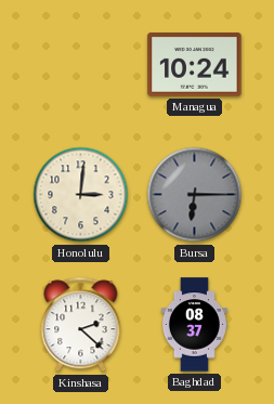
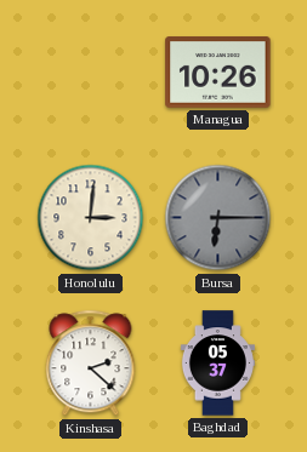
Managua: 10:24 -> 10:26 (218, 73)
Baghdad: 08:37 -> 05:37 (217, 364)
